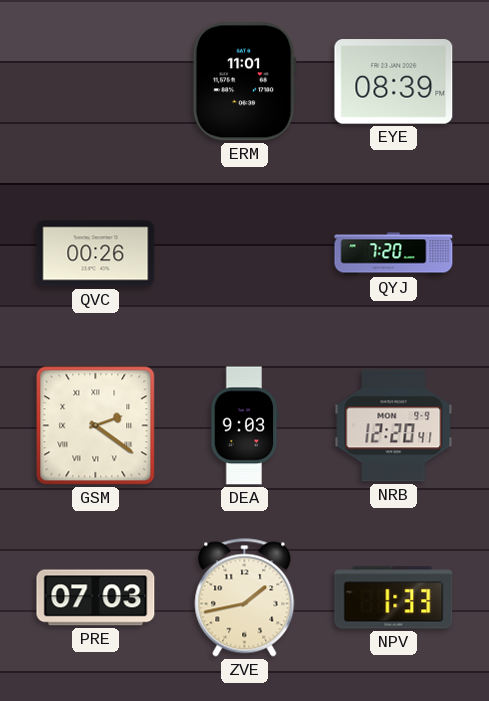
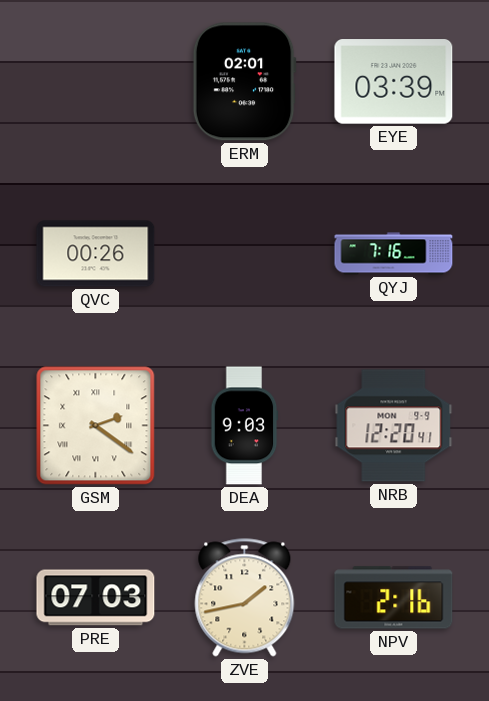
ERM: 11:01 -> 02:01 (244, 82)
EYE: 08:39 -> 03:39 (394, 82)
QYJ: 7:20 -> 7:16 (394, 254)
NPV: 1:33 -> 2:16 (394, 598)
